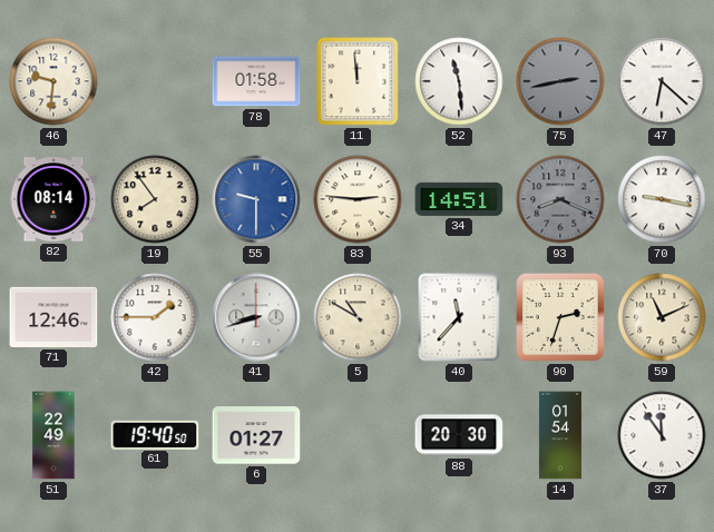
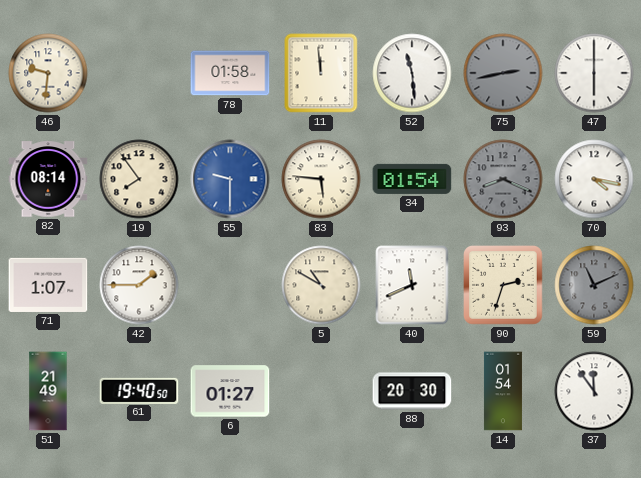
47: 6:22 -> 6:00 (594, 73)
83: 2:46 -> 5:46 (321, 179)
34: 14:51 -> 01:54 (412, 179)
70: 9:17 -> 4:17 (594, 179)
71: 12:46 -> 1:07 (48, 285)
41: 8:42 -> none (256, 317)
40: 11:37 -> 11:41 (412, 285)
59 dial: cream -> grey (594, 285)
51: 22:49 -> 21:49 (48, 391)
